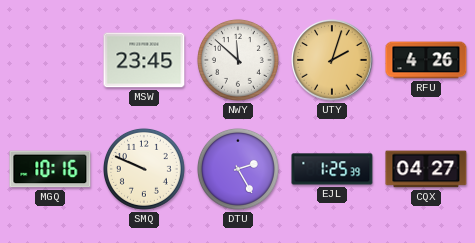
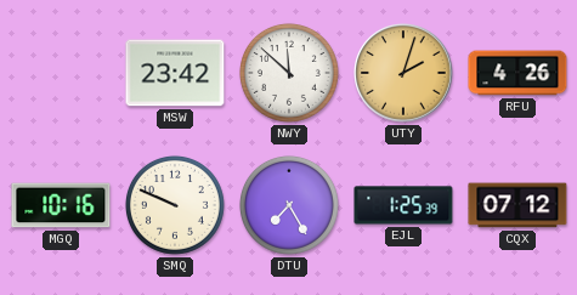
MSW: 23:45 -> 23:42 (175, 73)
DTU: 2:25 -> 7:25 (289, 205)
CQX: 04:27 -> 07:12 (517, 205)
